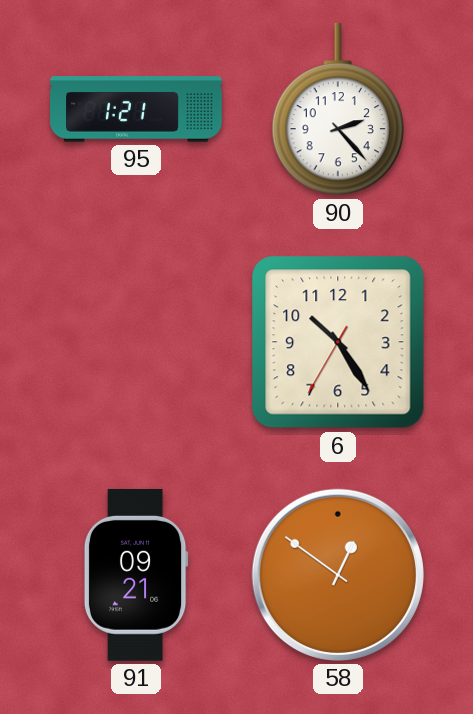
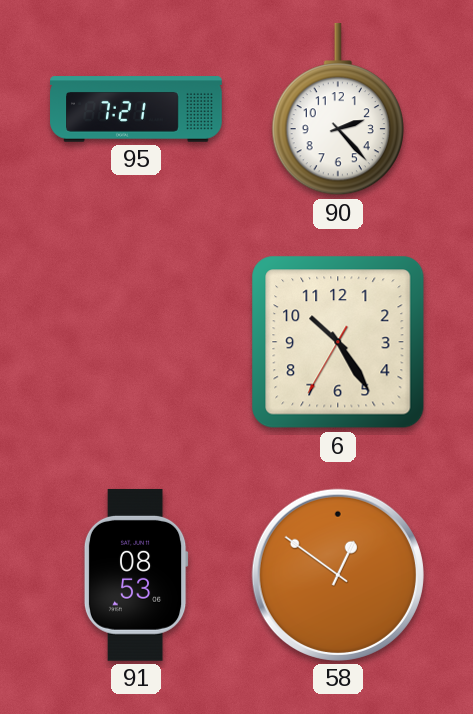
95: 1:21 -> 7:21 (136, 109)
91: 09:21 -> 08:53 (136, 575)
